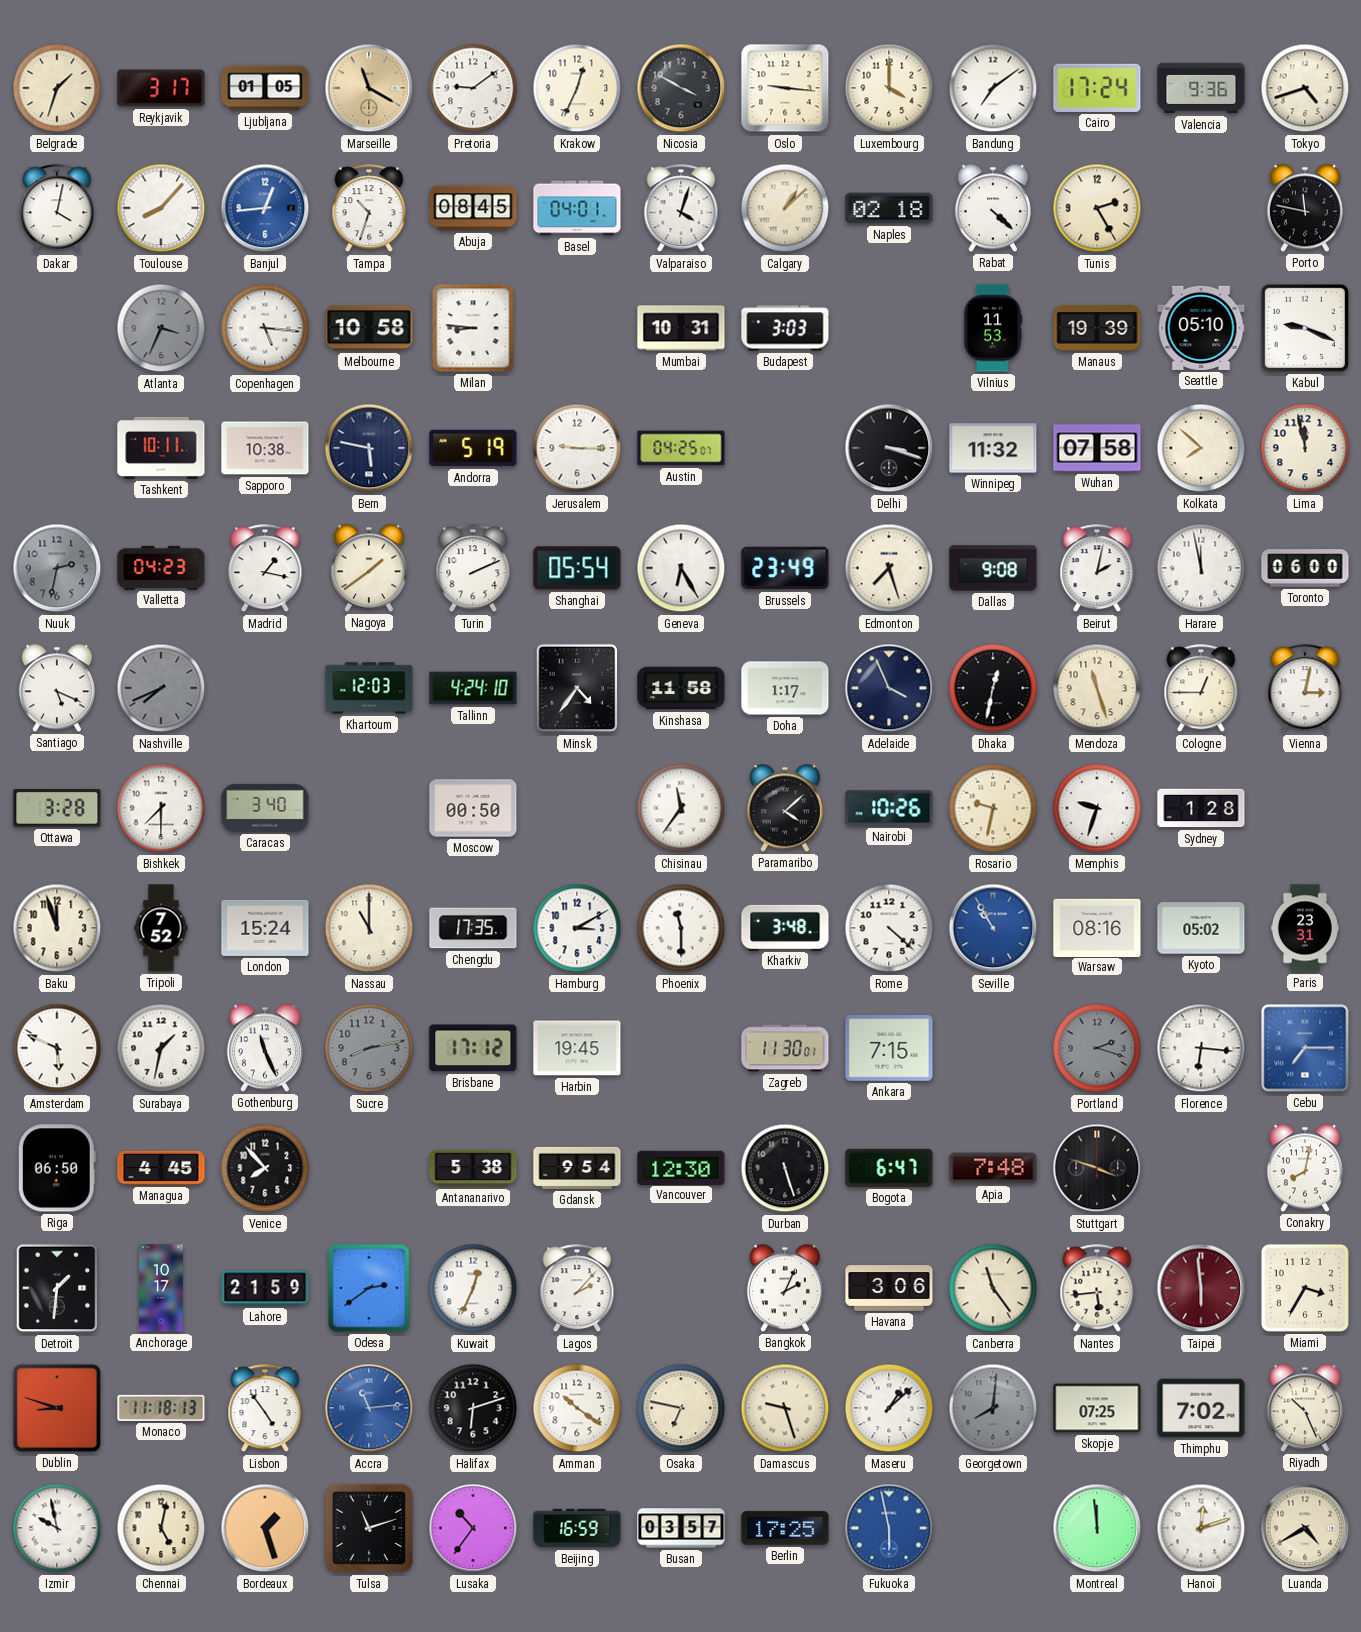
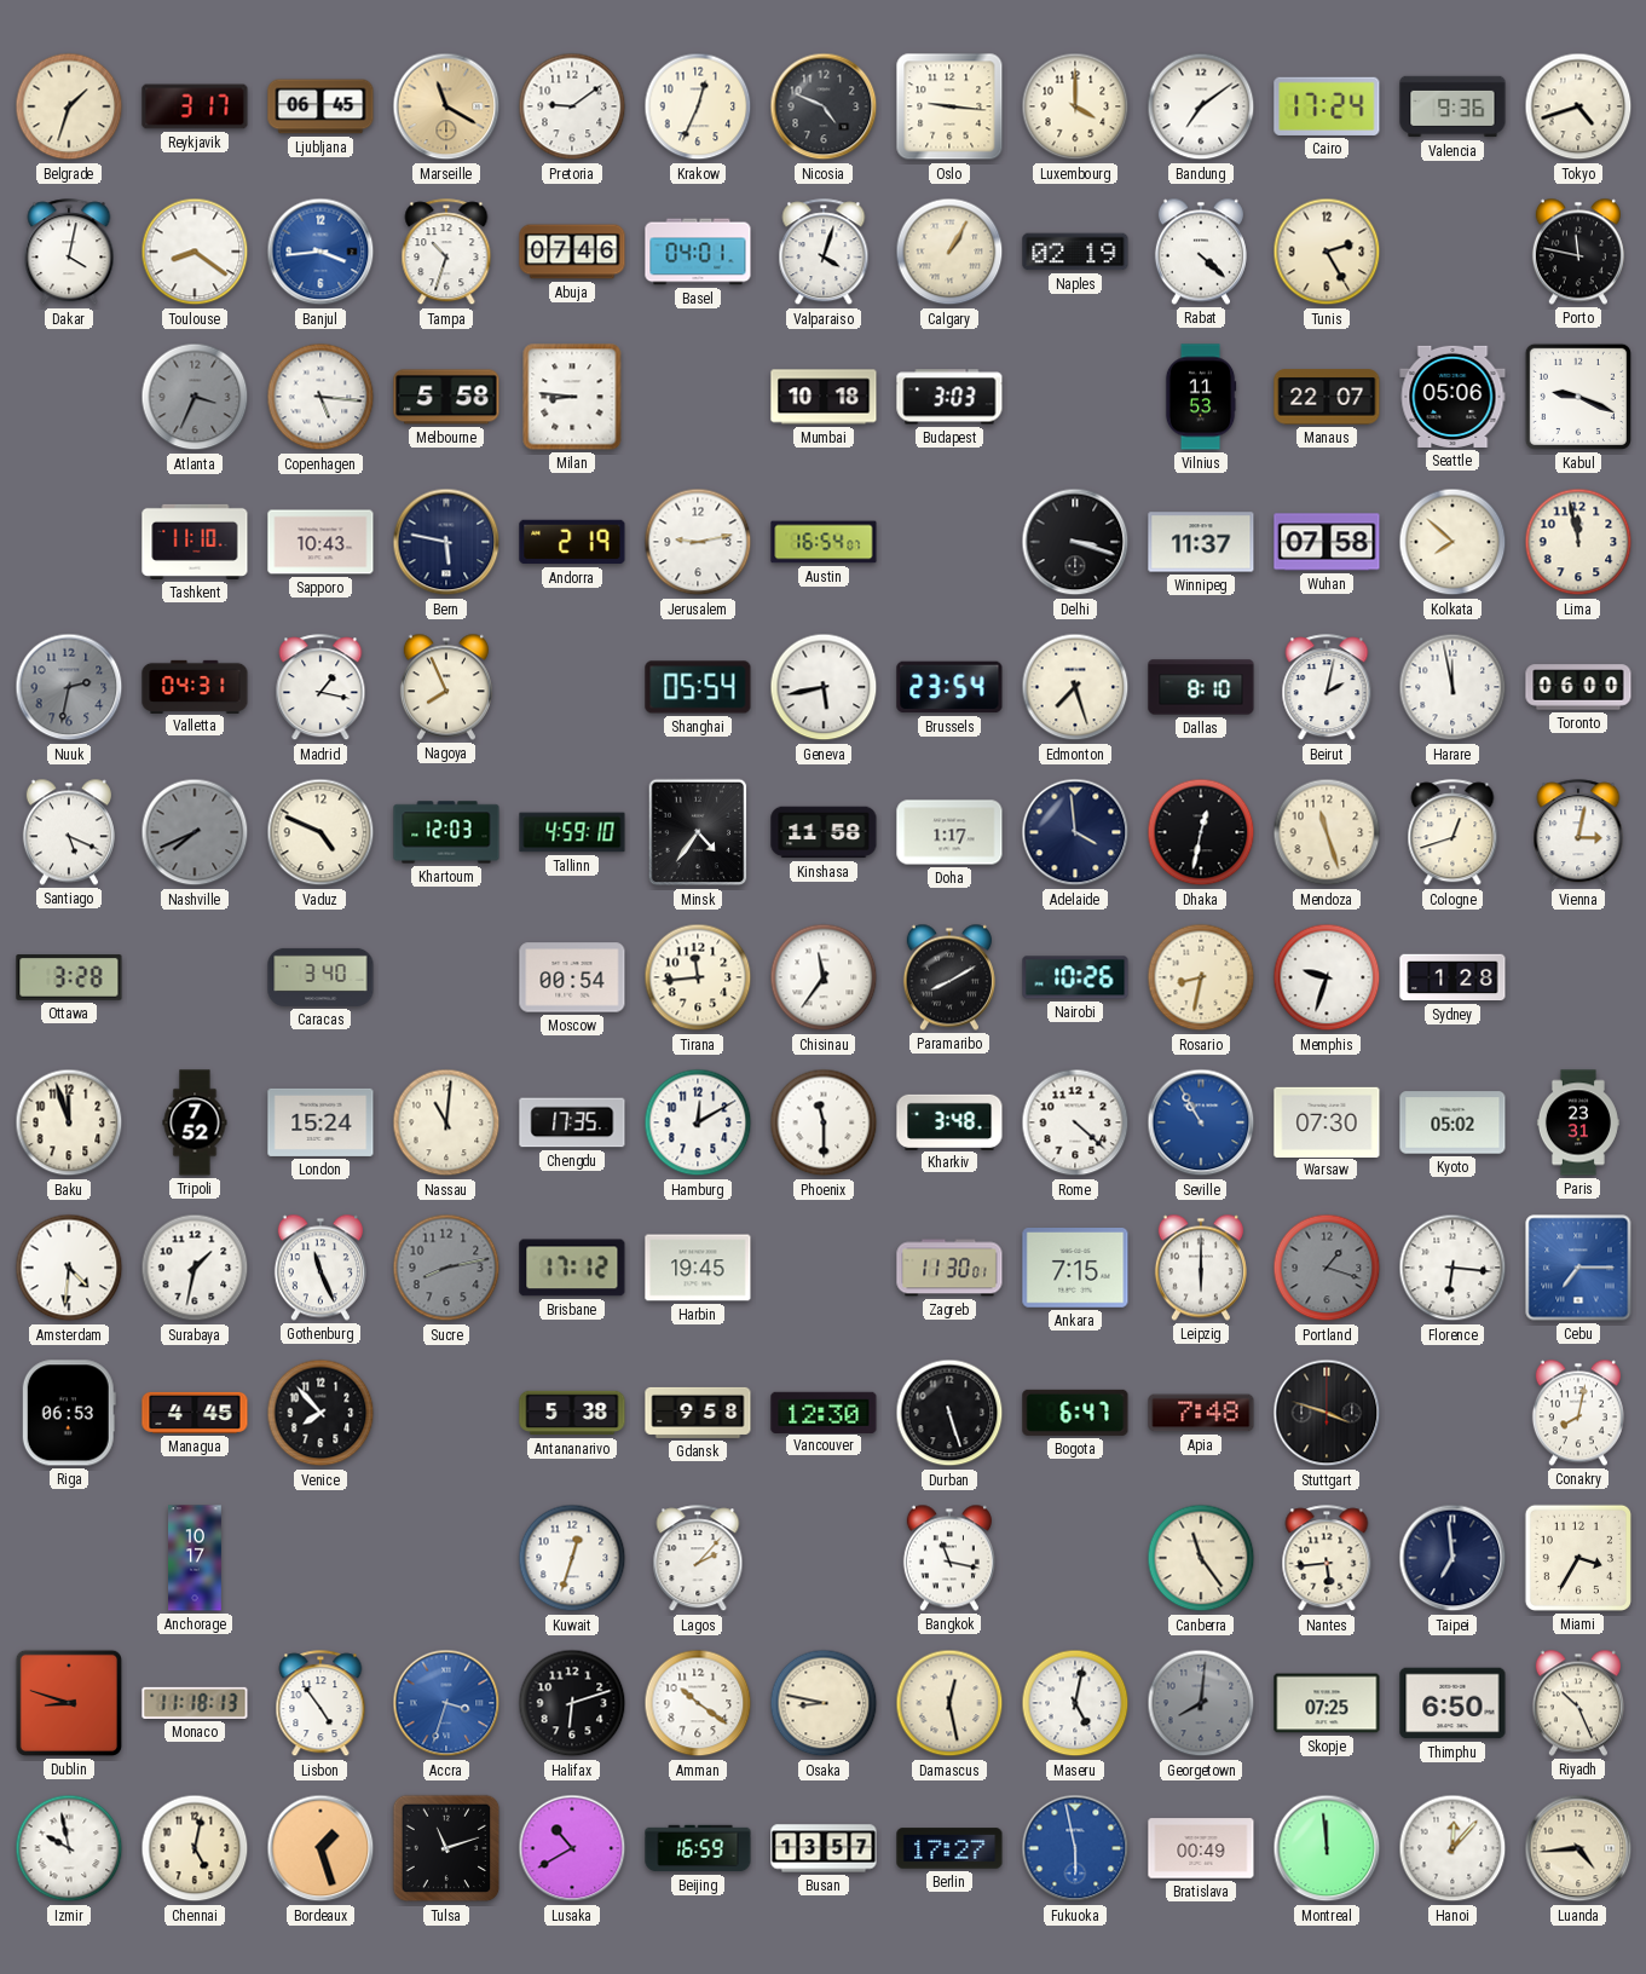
Ljubljana: 01:05 -> 06:45 (320, 106)
Nicosia: 3:50 -> 4:49 (824, 106)
Toulouse: 8:07 -> 8:21 (195, 252)
Banjul: 12:44 -> 3:44 (320, 252)
Abuja: 08:45 -> 07:46 (572, 252)
Calgary: 1:08 -> 1:05 (949, 252)
Naples: 02:18 -> 02:19 (1075, 252)
Melbourne: 10:58 -> 5:58 (446, 397)
Mumbai: 10:31 -> 10:18 (824, 397)
Manaus: 19:39 -> 22:07 (1327, 397)
Seattle: 05:10 -> 05:06 (1452, 397)
Tashkent: 10:11 -> 11:10 (195, 542)
Sapporo: 10:38 -> 10:43 (320, 542)
Andorra: 5:19 -> 2:19 (572, 542)
Jerusalem: 9:15 -> 9:13 (698, 542)
Austin: 04:25 -> 16:54 (824, 542)
Winnipeg: 11:32 -> 11:37 (1201, 542)
Valletta: 04:23 -> 04:31 (195, 686)
Nagoya: 1:39 -> 7:56 (446, 687)
Turin: 2:11 -> none (473, 569)
Geneva: 6:25 -> 5:43 (824, 687)
Brussels: 23:49 -> 23:54 (949, 687)
Dallas: 9:08 -> 8:10 (1201, 687)
Vaduz: none -> 4:49 (320, 832)
Tallinn: 4:24 -> 4:59 (572, 832)
Adelaide: 3:56 -> 3:59 (1075, 832)
Cologne: 12:45 -> 12:42 (1452, 833)
Bishkek: 7:30 -> none (161, 808)
Moscow: 00:50 -> 00:54 (572, 977)
Tirana: none -> 11:44 (698, 977)
Paramaribo: 4:08 -> 8:10 (949, 977)
Rosario: 9:32 -> 8:32 (1201, 977)
Nassau: 11:00 -> 11:01 (446, 1122)
Hamburg: 3:10 -> 12:10 (698, 1122)
Warsaw: 08:16 -> 07:30 (1327, 1121)
Amsterdam: 5:49 -> 4:31 (69, 1268)
Leipzig: none -> 6:00 (1201, 1268)
Portland: 2:18 -> 1:18 (1327, 1268)
Riga: 06:50 -> 06:53 (69, 1413)
Gdansk: 9:54 -> 9:58 (698, 1413)
Detroit: 1:31 -> none (57, 1288)
Lahore: 21:59 -> none (265, 1288)
Odesa: 2:39 -> none (369, 1288)
Kuwait: 12:34 -> 12:33 (572, 1558)
Bangkok: 2:04 -> 11:17 (949, 1558)
Havana: 3:06 -> none (889, 1288)
Taipei: 5:59 -> 6:59 (1452, 1558)
Taipei dial: burgundy -> navy (1452, 1558)
Accra: 11:14 -> 3:33 (446, 1703)
Osaka: 6:47 -> 8:47 (824, 1703)
Damascus: 9:27 -> 12:28 (949, 1703)
Maseru: 1:08 -> 5:02 (1075, 1703)
Thimphu: 7:02 -> 6:50 (1452, 1703)
Lusaka: 10:36 -> 10:40 (572, 1848)
Busan: 03:57 -> 13:57 (824, 1848)
Berlin: 17:25 -> 17:27 (949, 1848)
Bratislava: none -> 00:49 (1201, 1848)
Hanoi: 12:12 -> 12:07 (1452, 1848)
Luanda: 4:40 -> 4:44 (1578, 1848)
